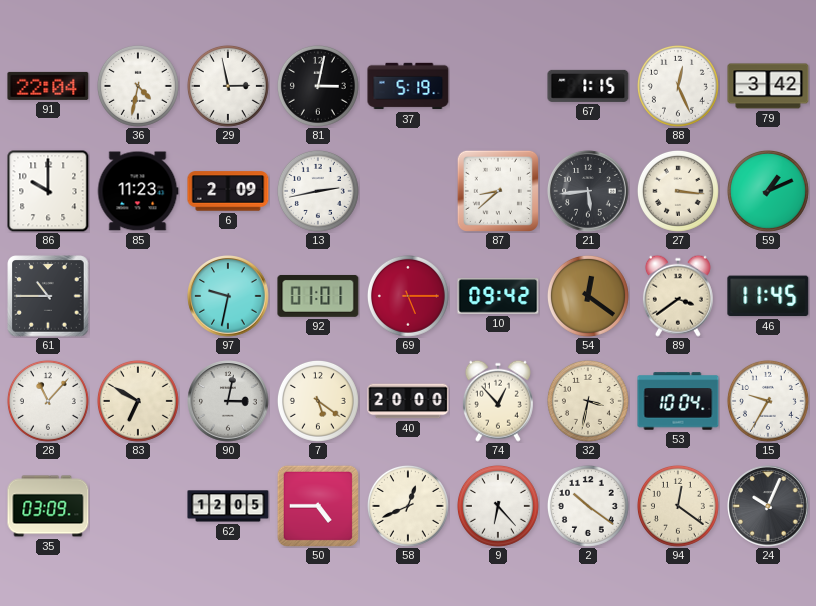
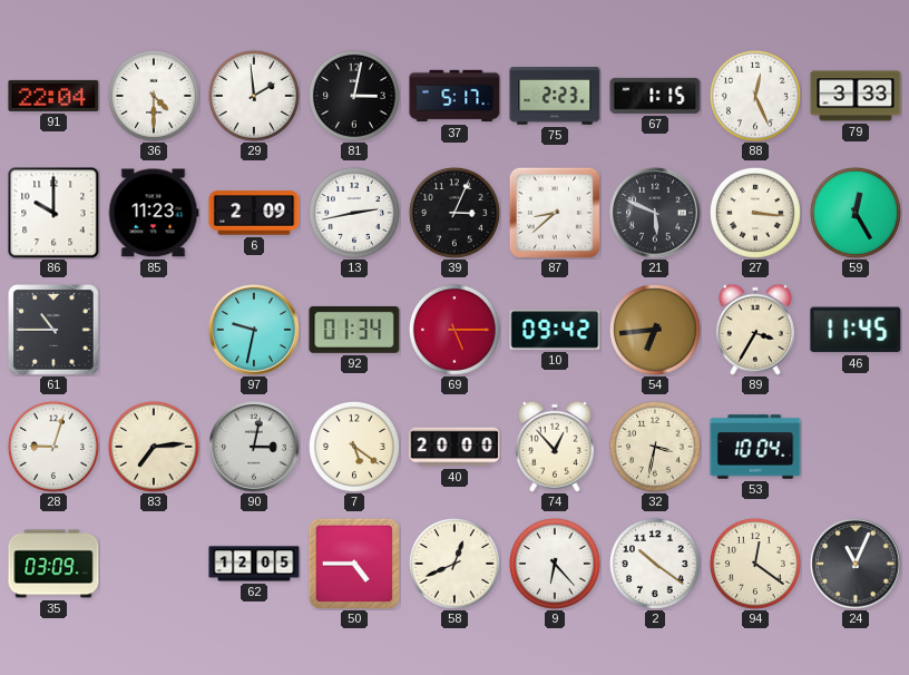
36: 4:32 -> 4:30 (154, 96)
29: 2:58 -> 1:59 (254, 96)
37: 5:19 -> 5:17 (454, 96)
75: none -> 2:23 (555, 96)
79: 3:42 -> 3:33 (856, 96)
39: none -> 3:04 (454, 213)
21: 5:44 -> 5:49 (655, 213)
59: 1:11 -> 12:25 (856, 213)
92: 01:01 -> 01:34 (354, 330)
54: 12:21 -> 6:44 (655, 330)
89: 3:39 -> 3:35 (755, 330)
28: 11:07 -> 9:03 (53, 447)
83: 6:50 -> 7:14 (154, 447)
15: 9:35 -> none (768, 401)
24: 10:04 -> 11:04 (856, 564)
